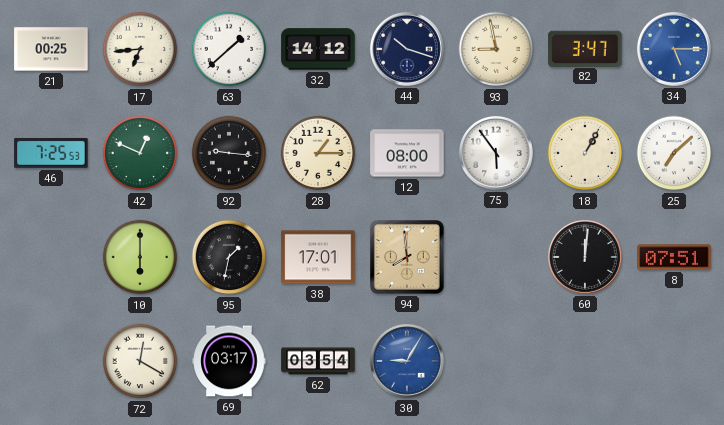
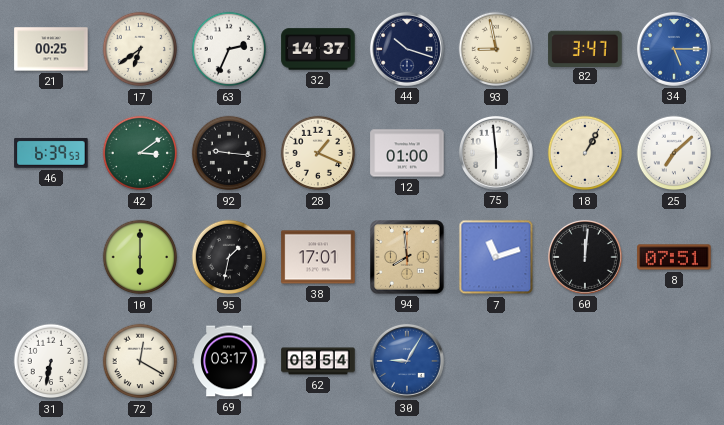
17: 6:44 -> 6:39 (140, 49)
63: 1:38 -> 2:34 (229, 49)
32: 14:12 -> 14:37 (318, 49)
46: 7:25 -> 6:39 (51, 153)
42: 12:49 -> 3:09 (140, 153)
28: 1:15 -> 1:19 (318, 153)
12: 08:00 -> 01:00 (407, 153)
75: 5:54 -> 5:59 (496, 153)
7: none -> 11:12 (496, 257)
31: none -> 6:32 (51, 361)
